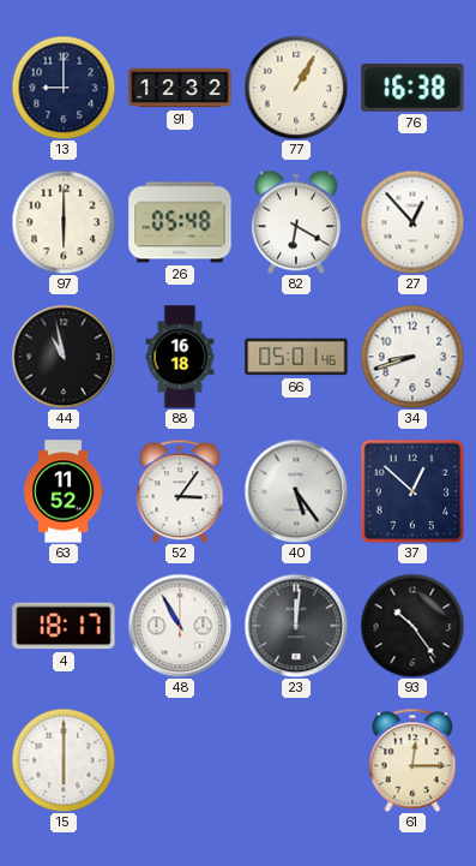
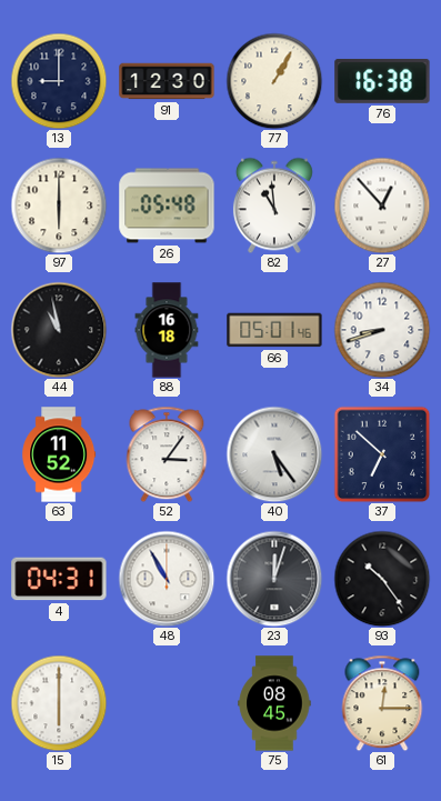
91: 12:32 -> 12:30 (167, 81)
82: 6:20 -> 10:59 (274, 206)
37: 12:52 -> 6:52 (382, 454)
4: 18:17 -> 04:31 (59, 579)
23: 12:01 -> 12:03 (274, 579)
75: none -> 08:45 (274, 703)
